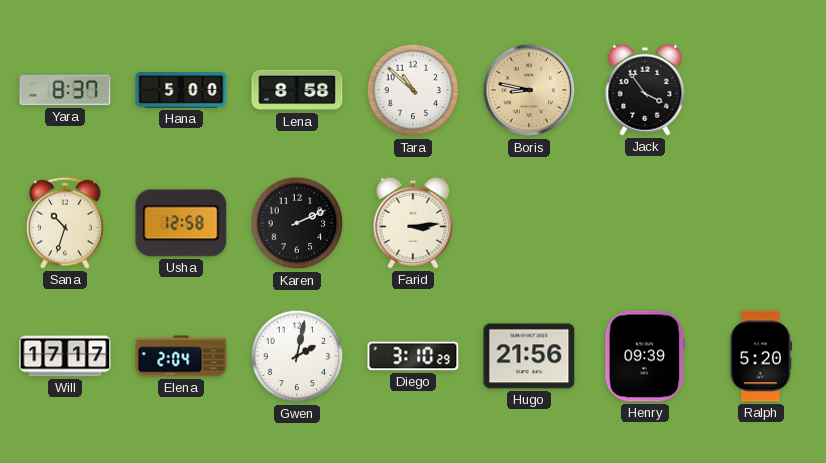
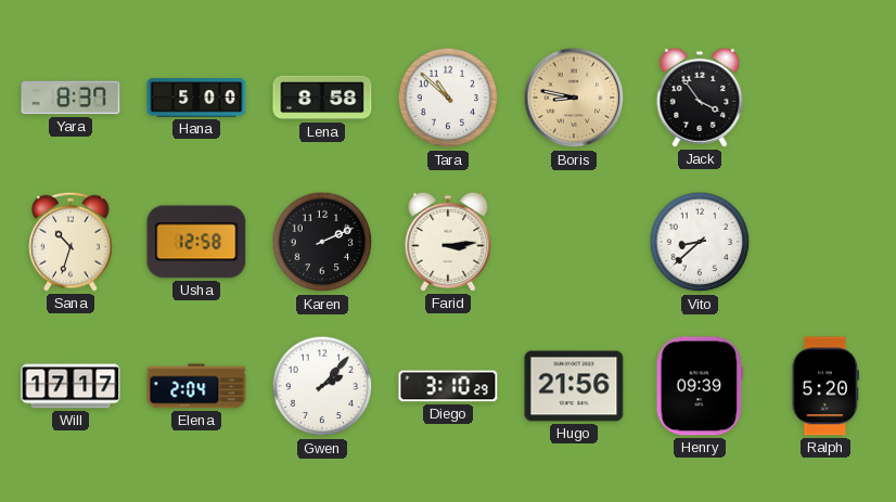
Vito: none -> 8:38 (700, 242)
Gwen: 2:02 -> 2:07 (322, 386)
